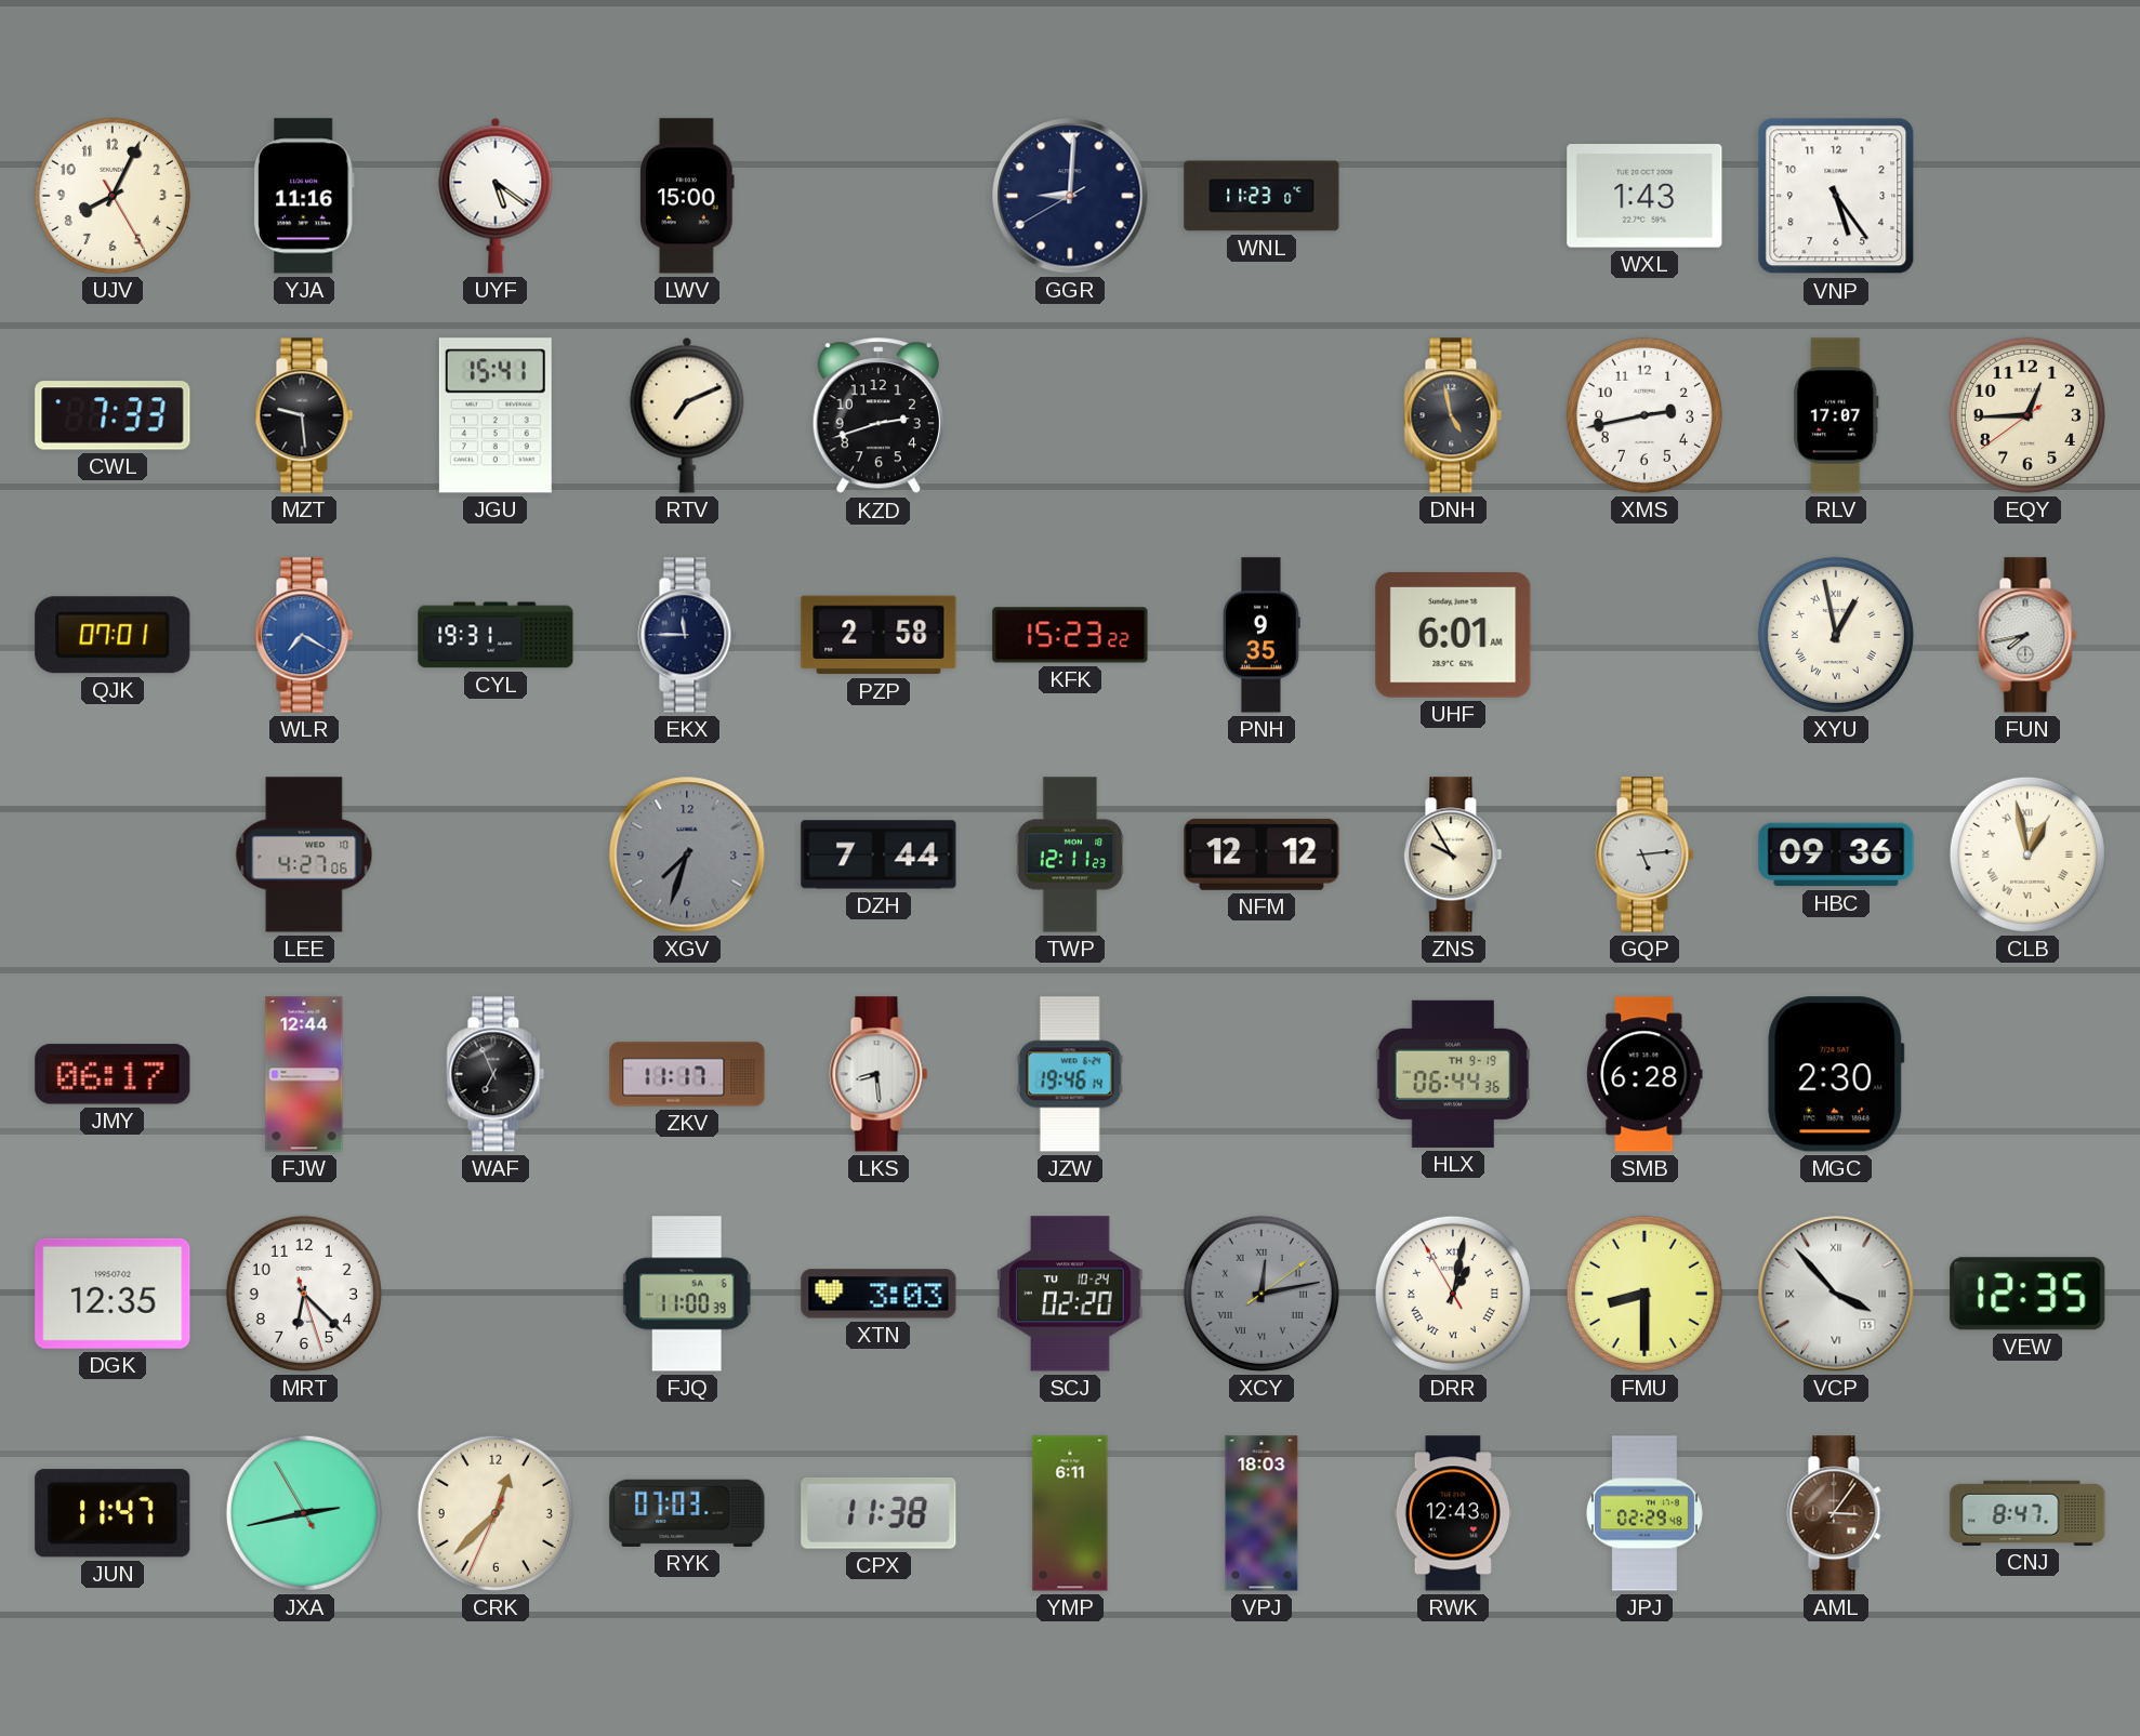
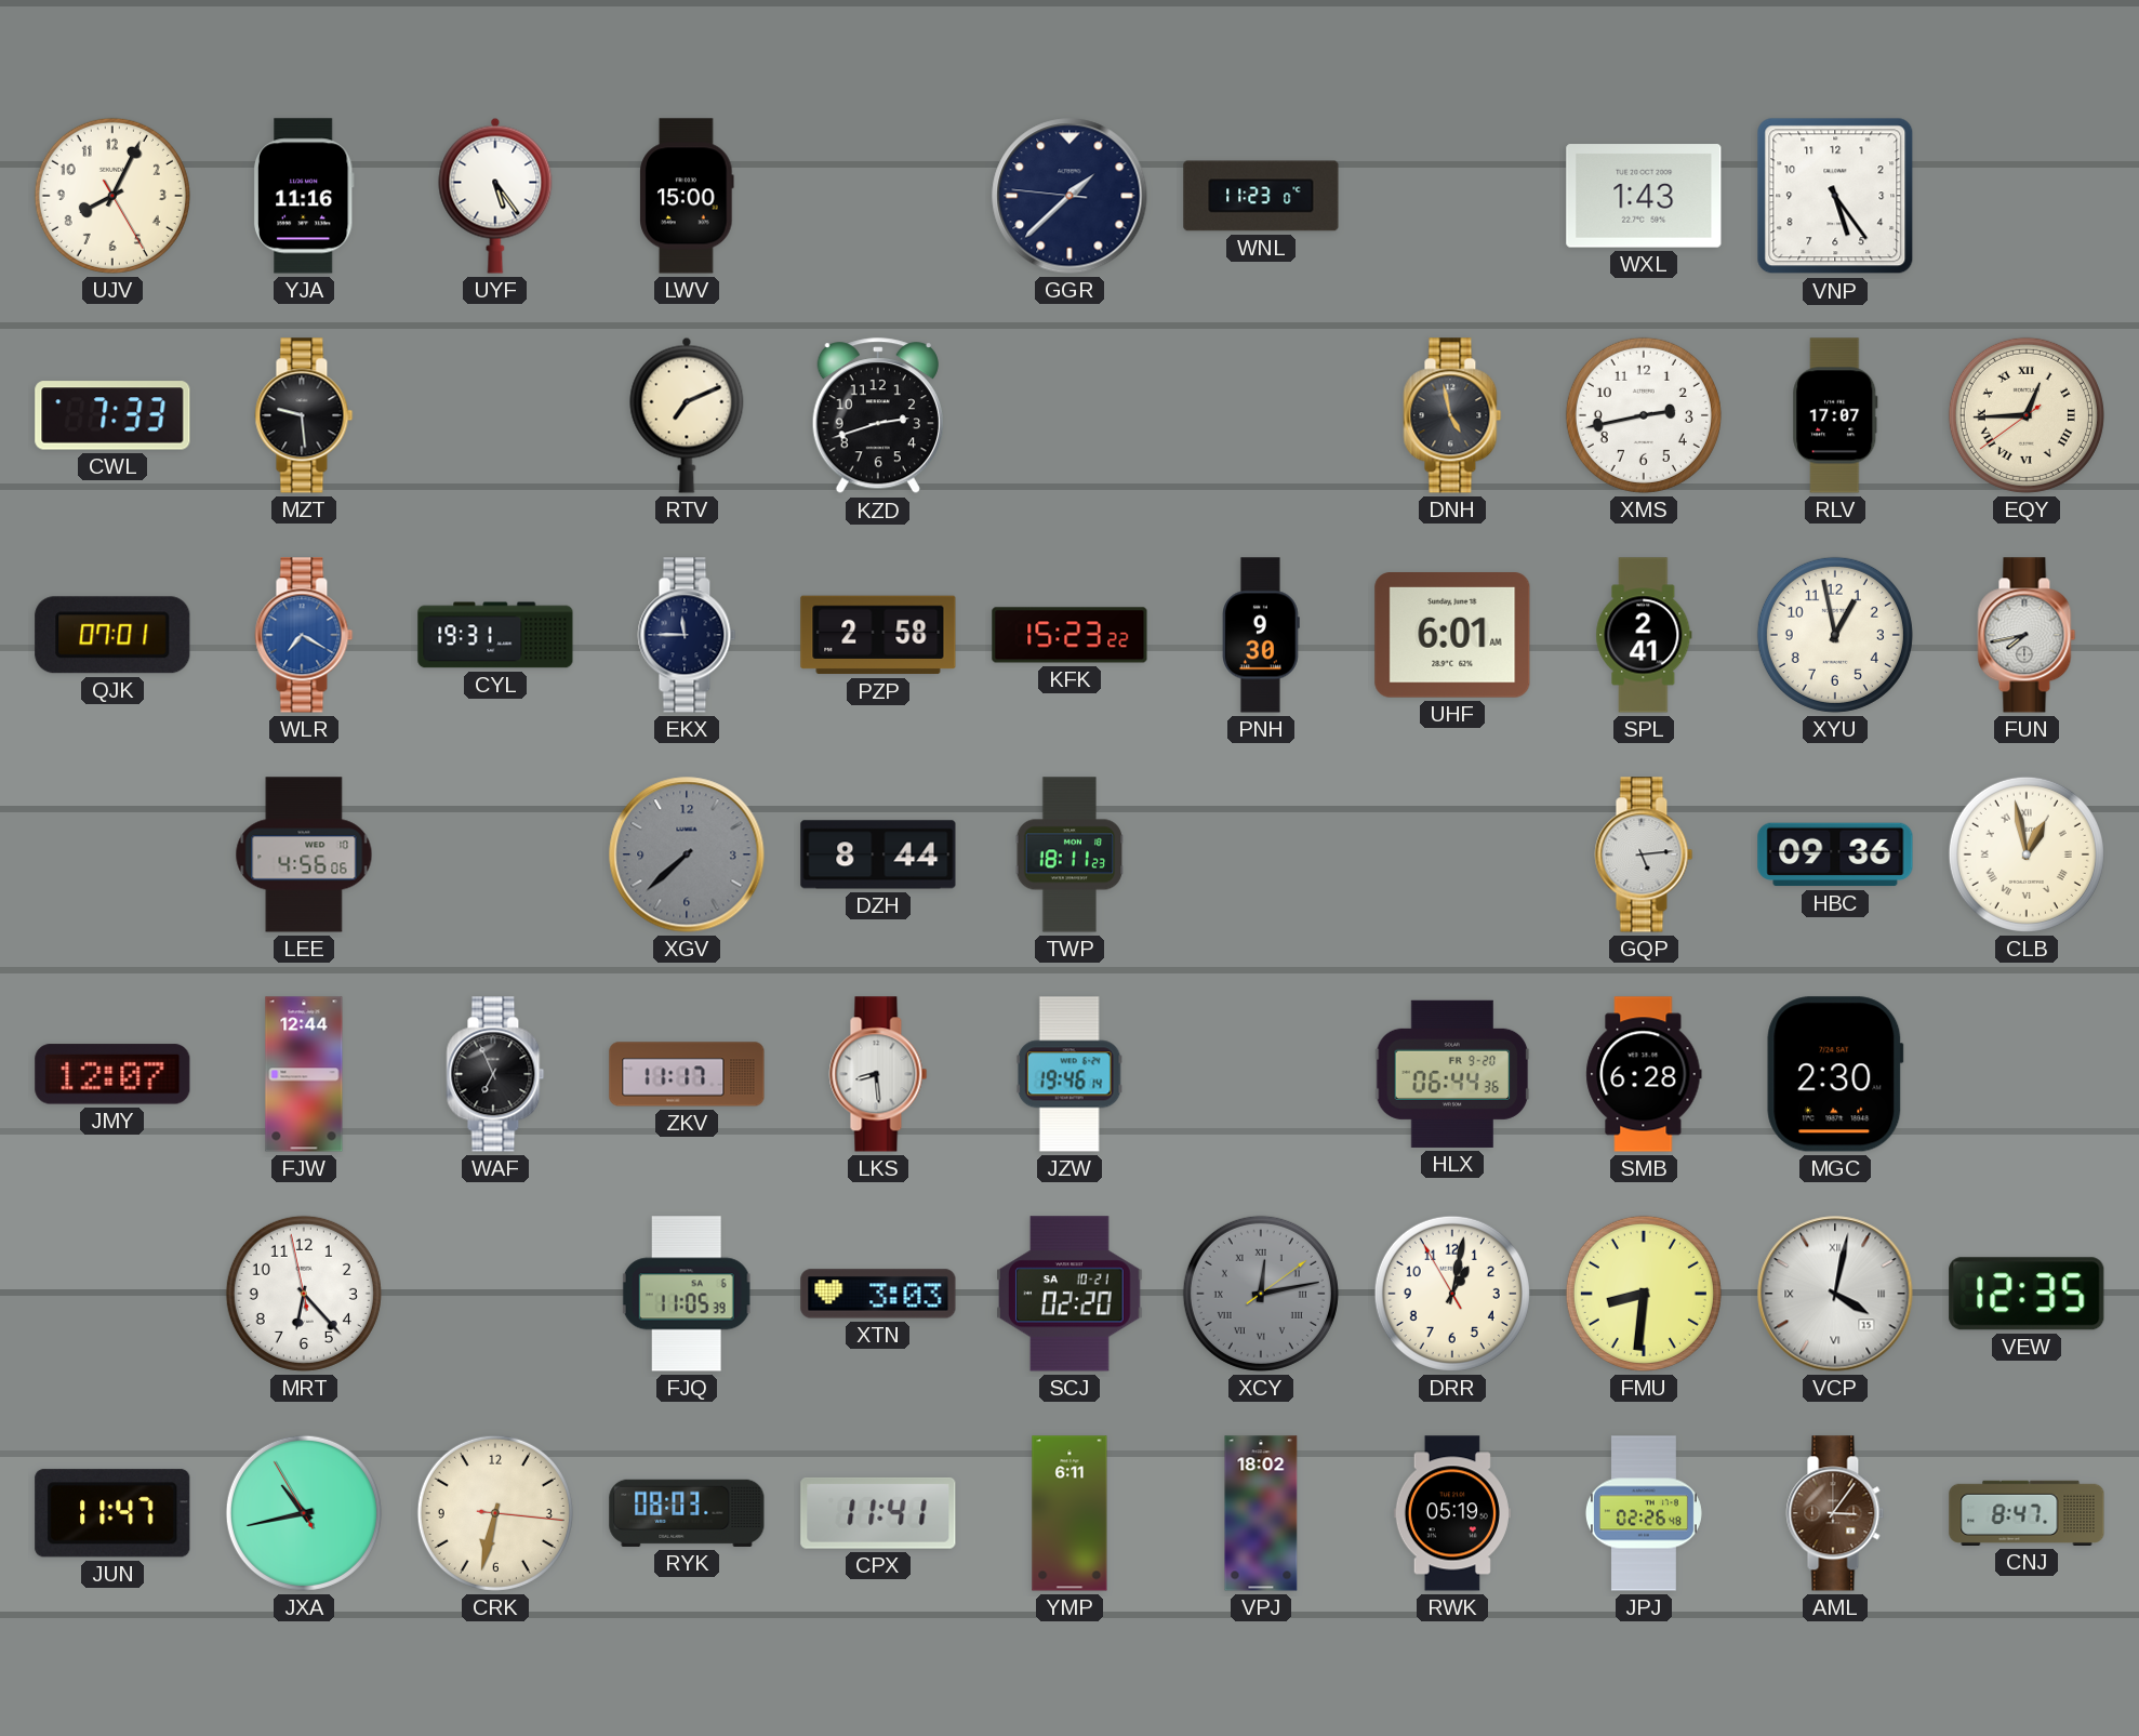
UYF: 5:21 -> 5:24 (495, 196)
GGR: 9:00 -> 1:37 (1069, 196)
JGU: 15:41 -> none (496, 415)
EQY numerals: Arabic -> Roman (2027, 415)
PNH: 9:35 -> 9:30 (1262, 635)
SPL: none -> 2:41 (1644, 635)
XYU numerals: Roman -> Arabic (1835, 635)
LEE: 4:27 -> 4:56 (304, 854)
XGV: 7:33 -> 7:38 (687, 854)
DZH: 7:44 -> 8:44 (878, 854)
TWP: 12:11 -> 18:11 (1069, 854)
NFM: 12:12 -> none (1261, 854)
ZNS: 9:55 -> none (1453, 854)
JMY: 06:17 -> 12:07 (112, 1074)
HLX date: TH 9-19 -> FR 9-20 (1452, 1074)
DGK: 12:35 -> none (113, 1294)
MRT: 6:22:27 -> 6:22:58 (304, 1294)
FJQ: 11:00 -> 11:05 (687, 1294)
SCJ date: TU 10-24 -> SA 10-21 (1069, 1294)
DRR numerals: Roman -> Arabic (1452, 1294)
FMU: 8:30 -> 8:31 (1644, 1294)
VCP: 3:53 -> 4:02 (1835, 1294)
JXA: 2:42 -> 10:42 (304, 1513)
CRK: 12:37 -> 6:32 (495, 1513)
RYK: 07:03 -> 08:03 (687, 1513)
CPX: 11:38 -> 11:41 (878, 1513)
VPJ: 18:03 -> 18:02 (1261, 1513)
RWK: 12:43 -> 05:19 (1452, 1513)
JPJ: 02:29 -> 02:26 (1644, 1513)
